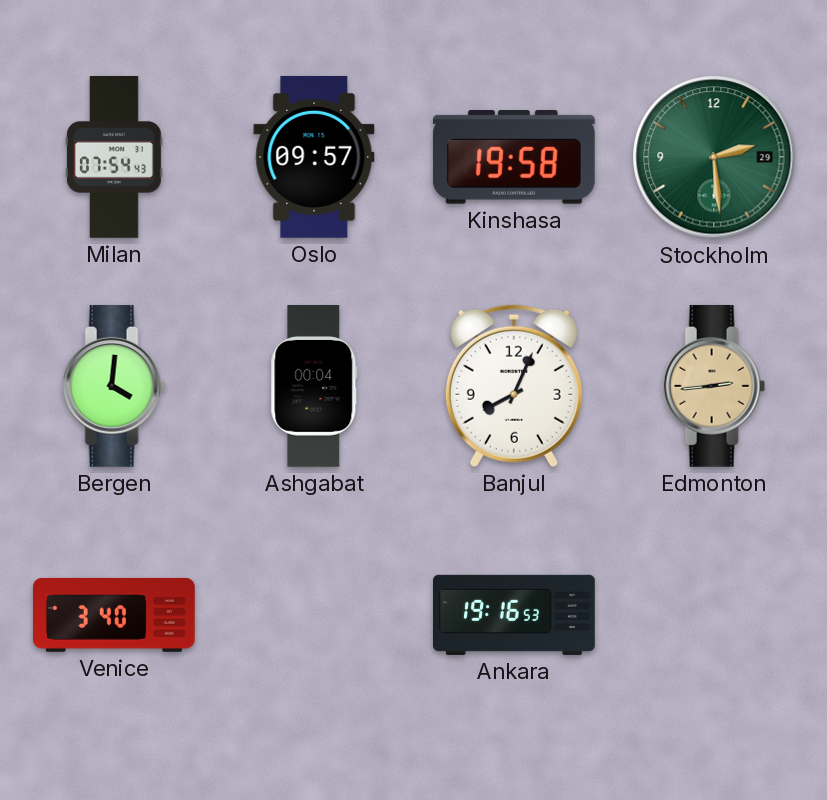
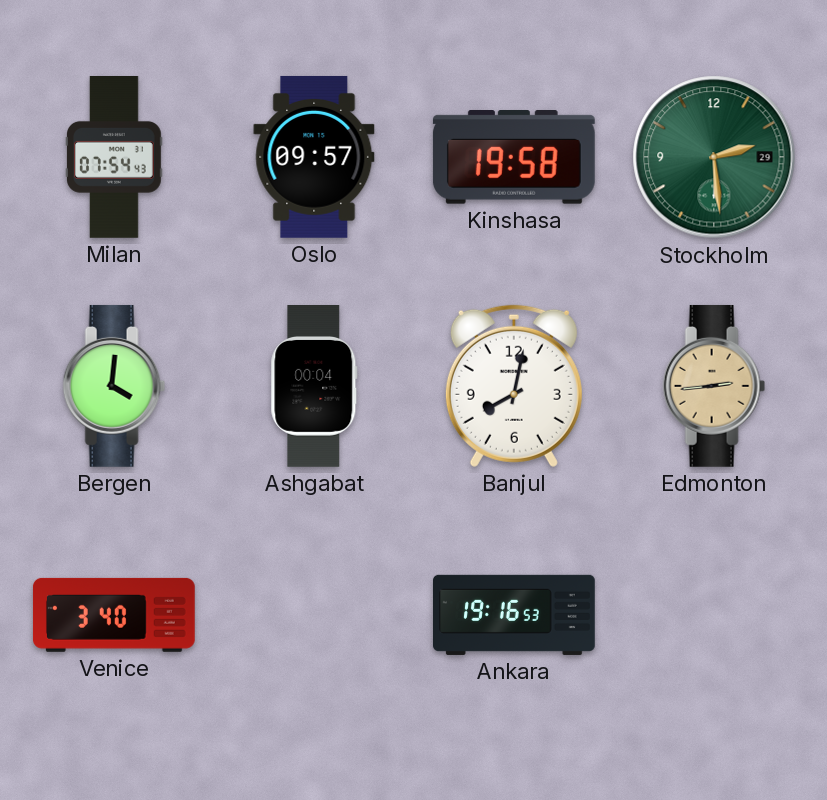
Banjul: 8:04 -> 8:02 (514, 386)
